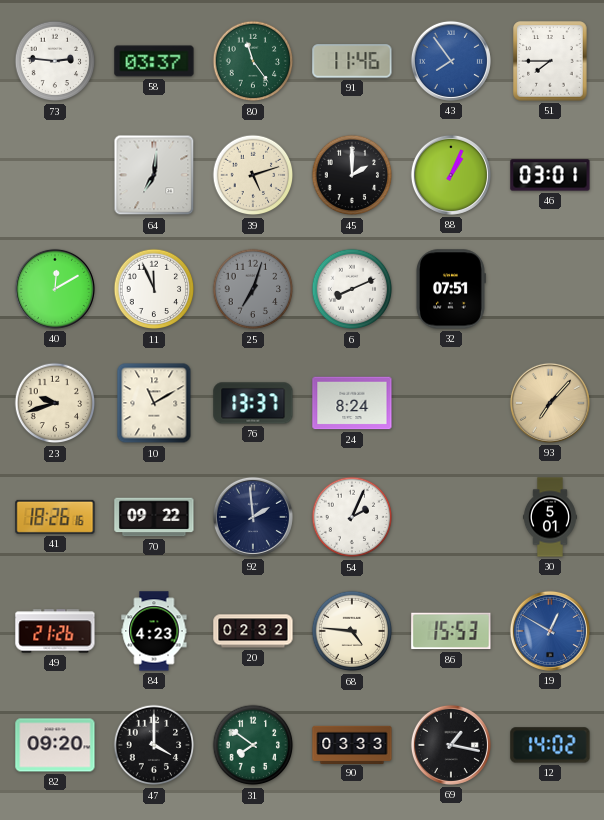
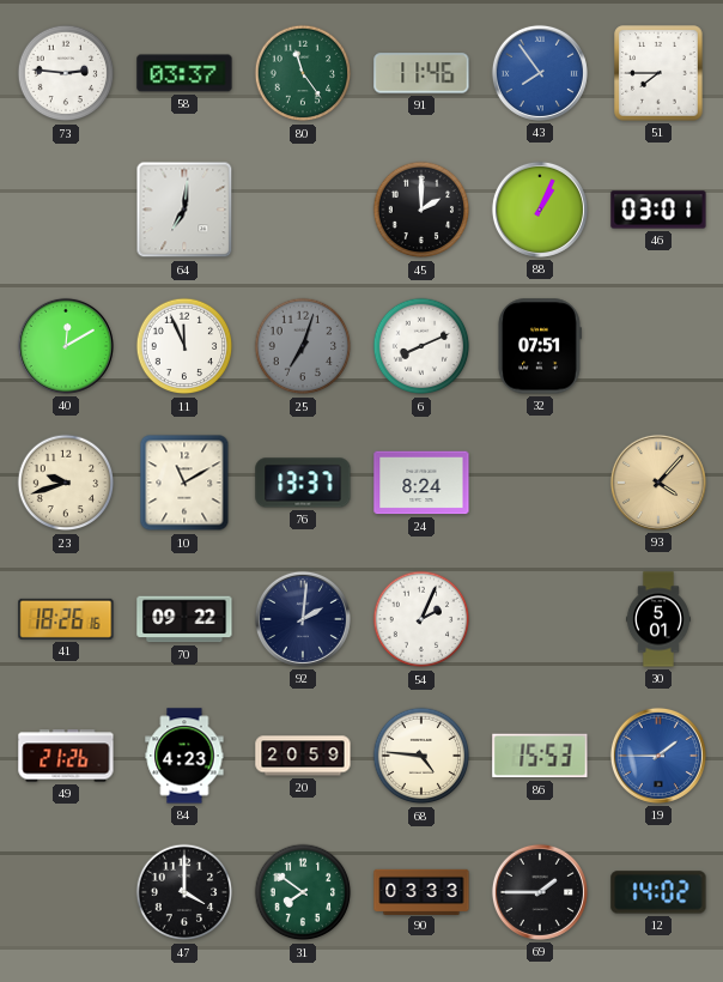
39: 5:12 -> none (253, 175)
93: 7:07 -> 4:07 (658, 483)
92: 1:59 -> 2:01 (303, 619)
20: 02:32 -> 20:59 (303, 756)
19: 12:50 -> 1:45 (658, 756)
82: 09:20 -> none (55, 745)
69: 1:17 -> 1:45 (540, 892)
